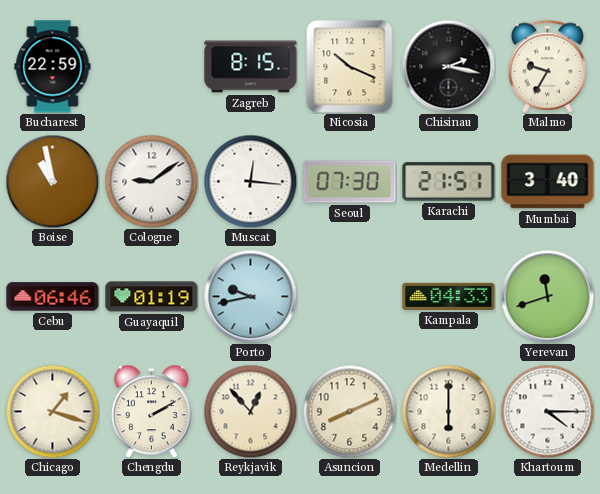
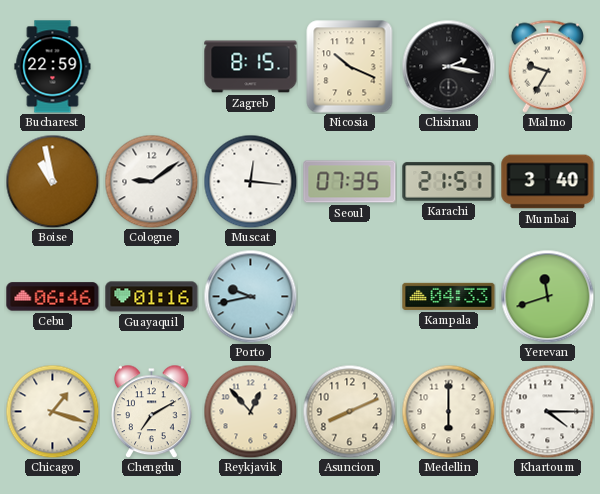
Seoul: 07:30 -> 07:35 (350, 182)
Guayaquil: 01:19 -> 01:16 (152, 297)
Chengdu: 2:10 -> 7:10 (152, 411)
